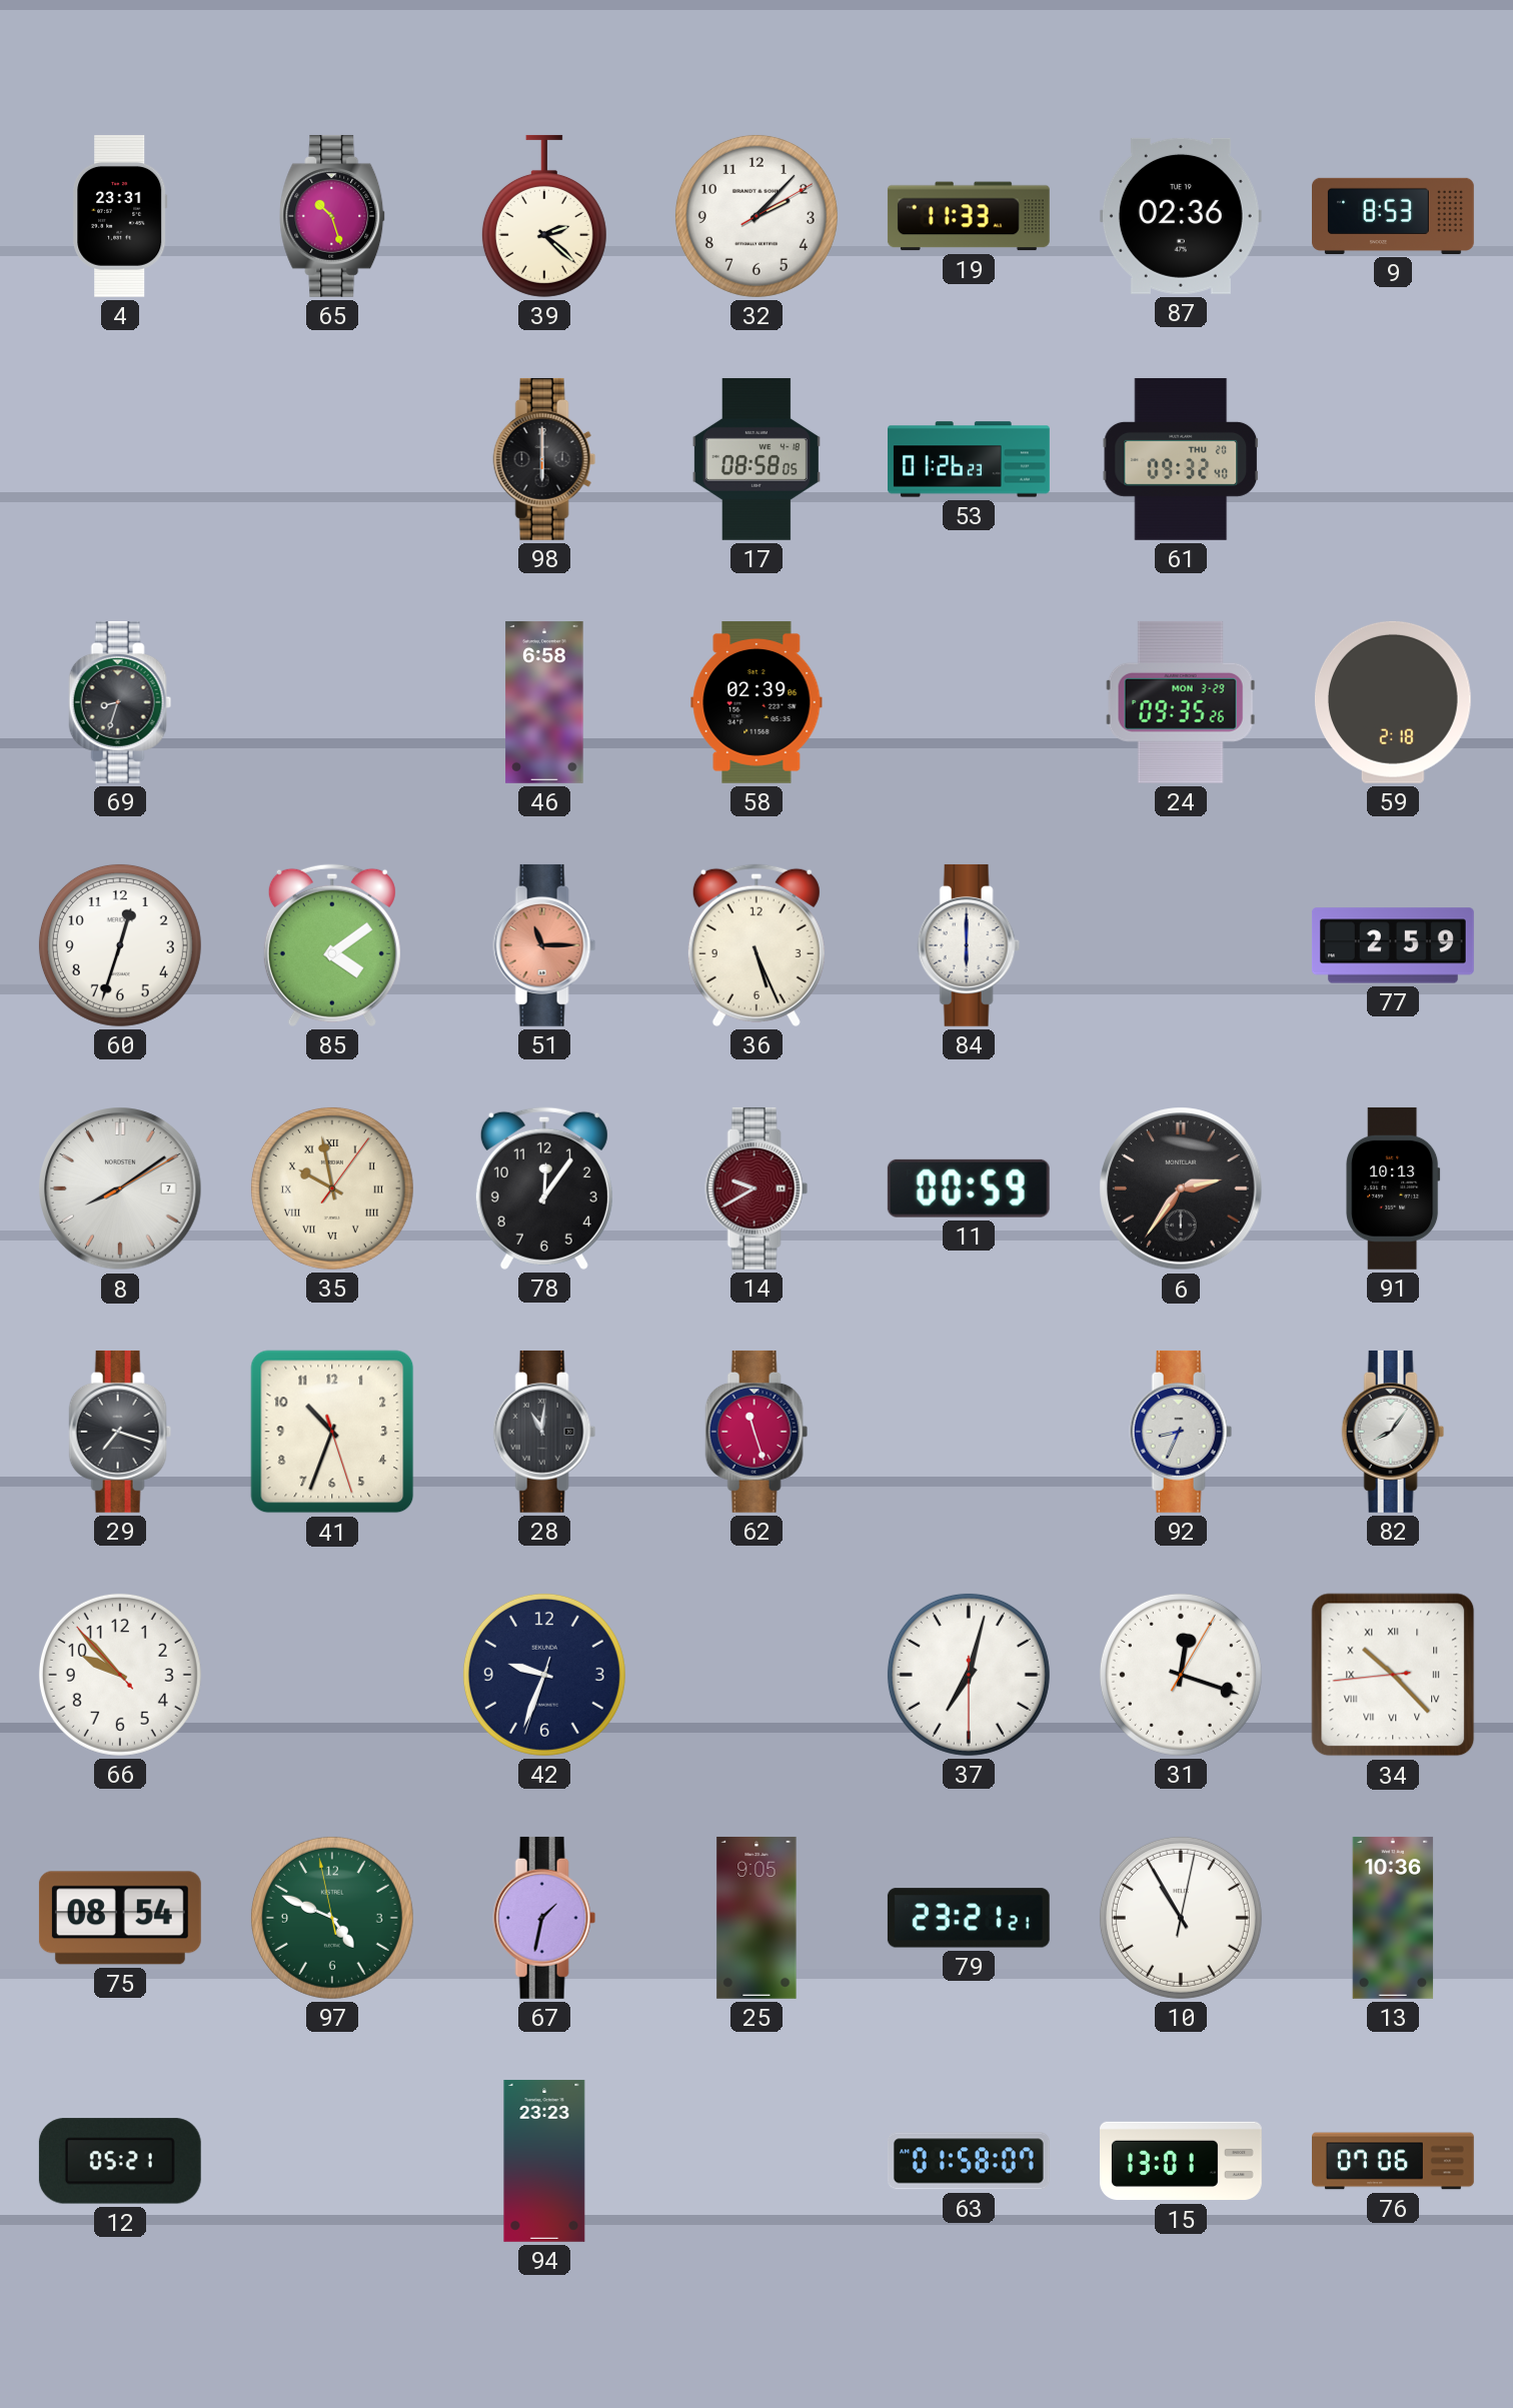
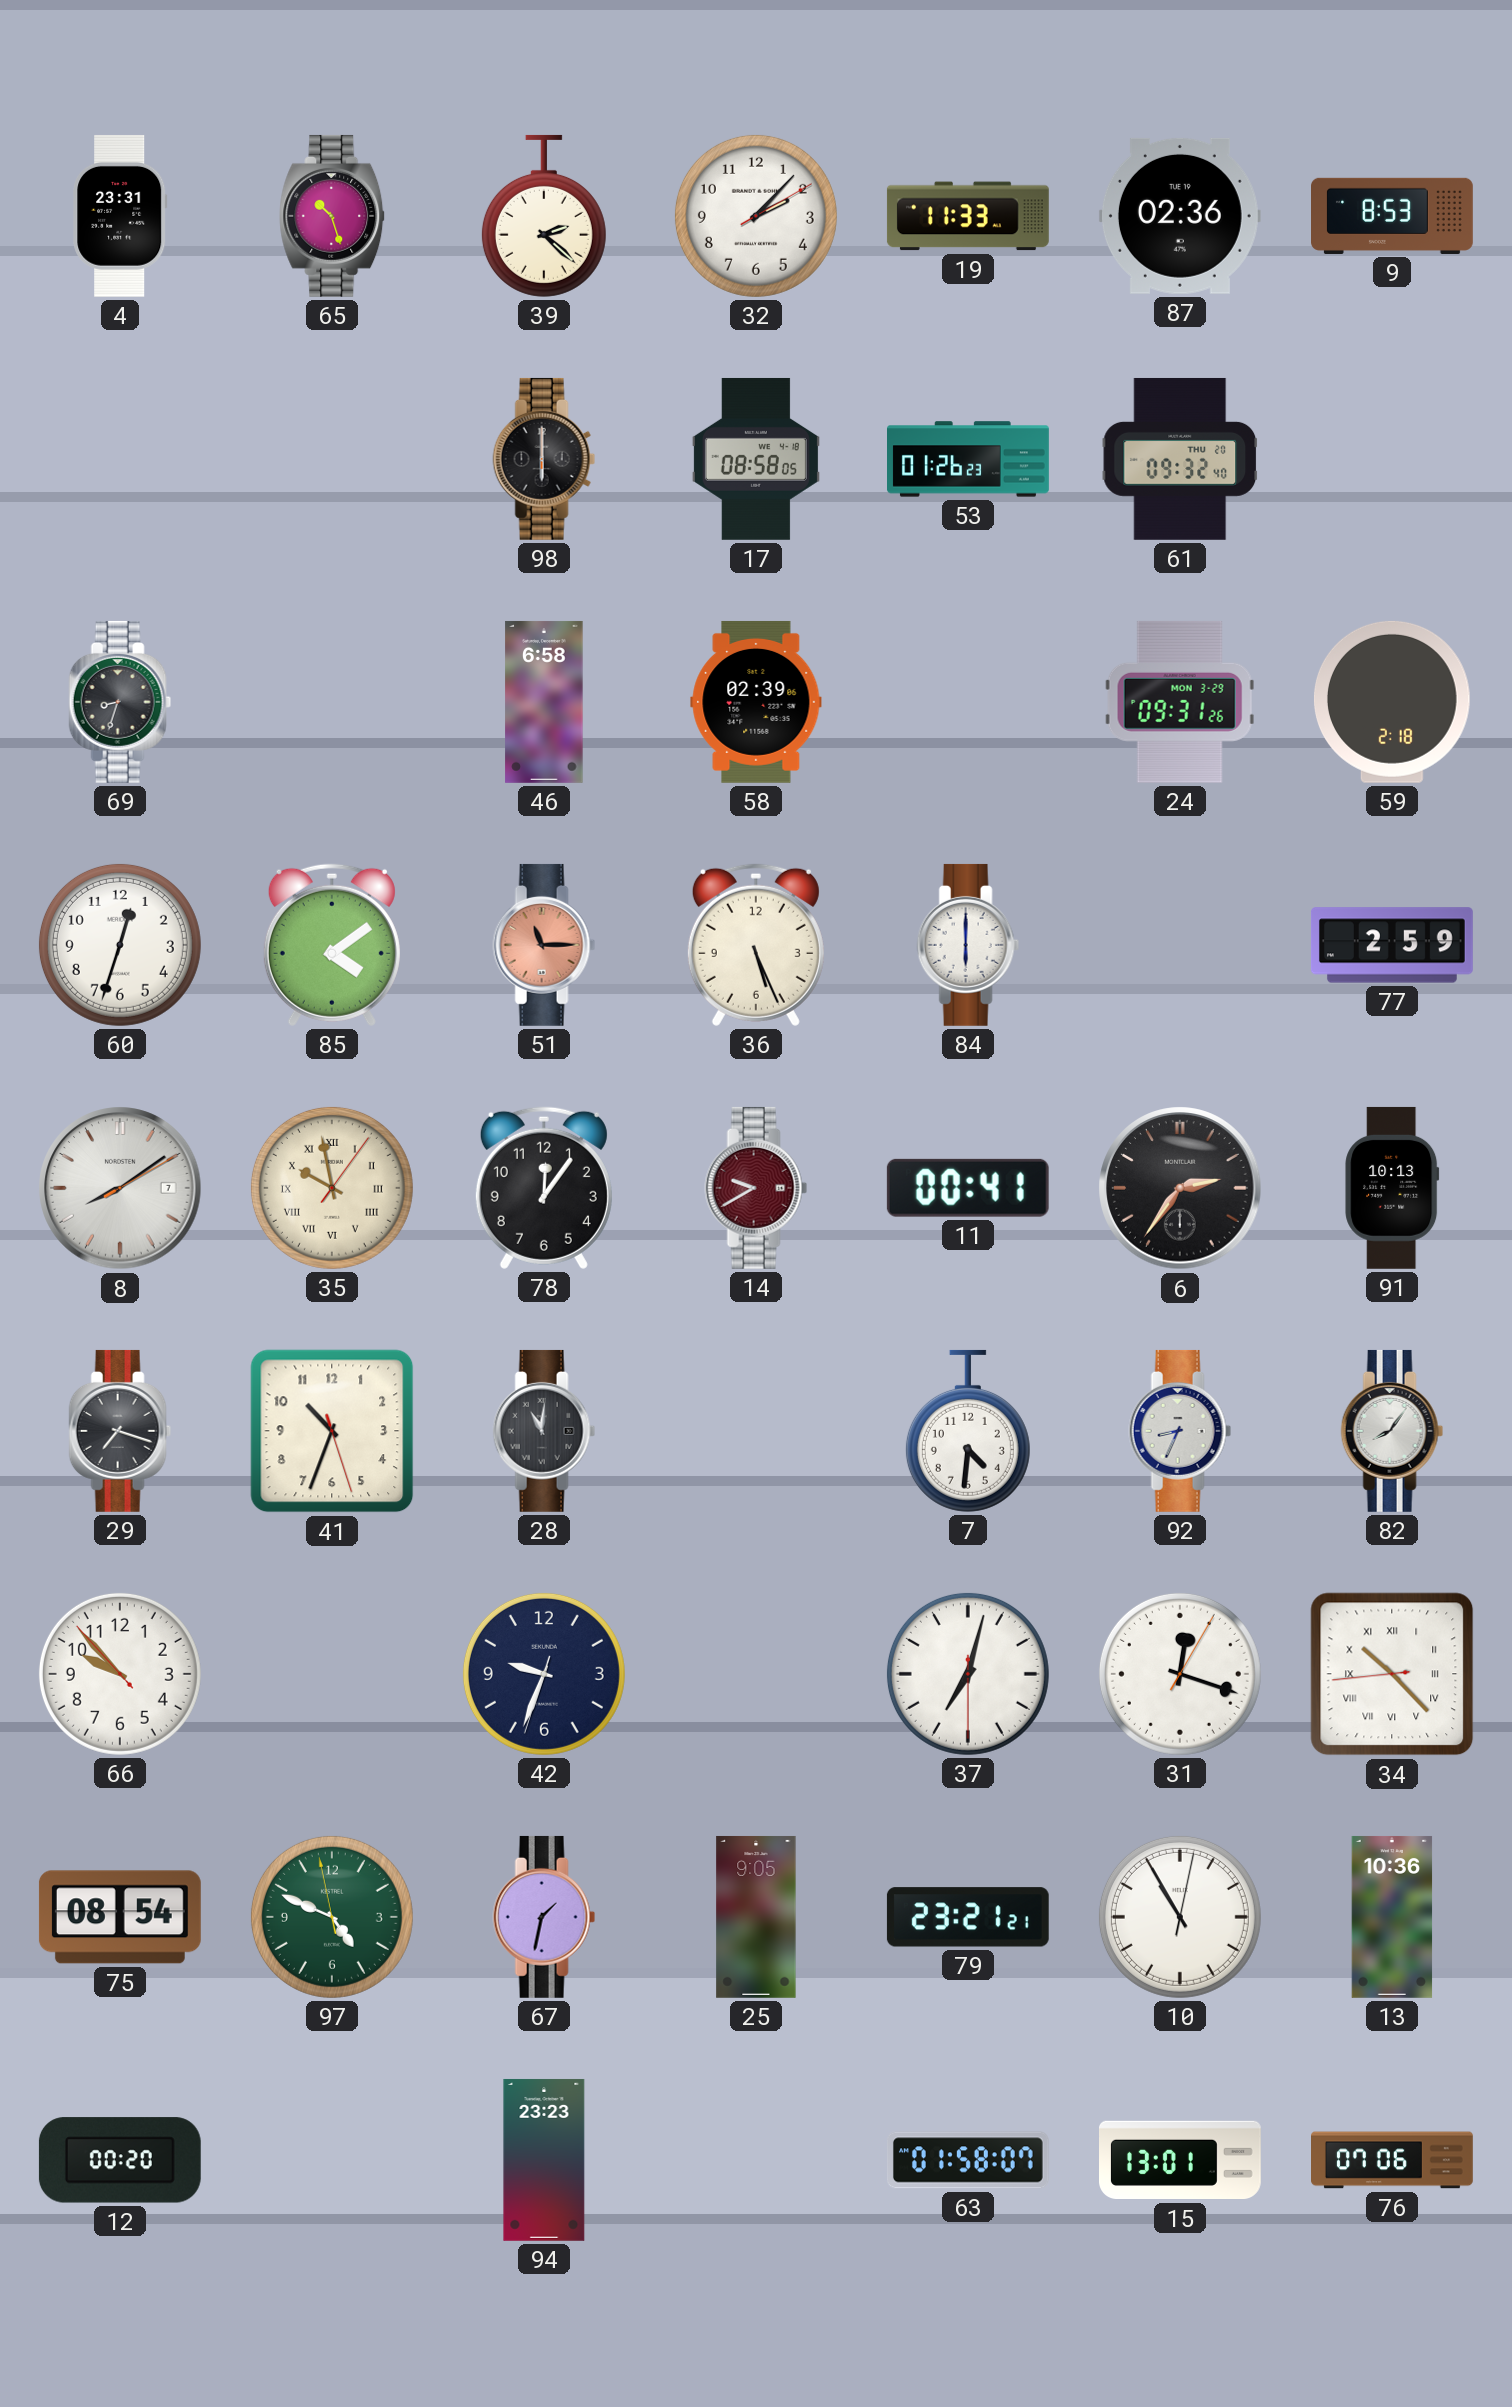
24: 09:35 -> 09:31 (1180, 702)
11: 00:59 -> 00:41 (968, 1188)
62: 11:27 -> none (756, 1432)
7: none -> 4:31 (968, 1431)
12: 05:21 -> 00:20 (120, 2160)
